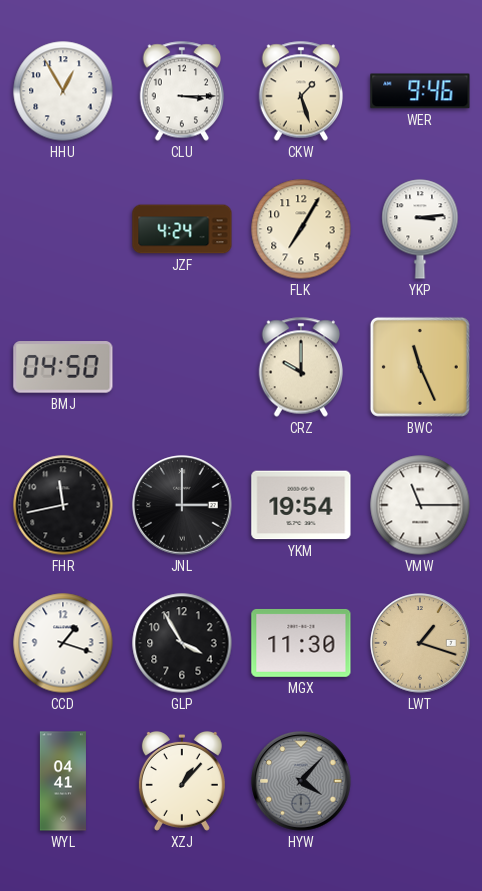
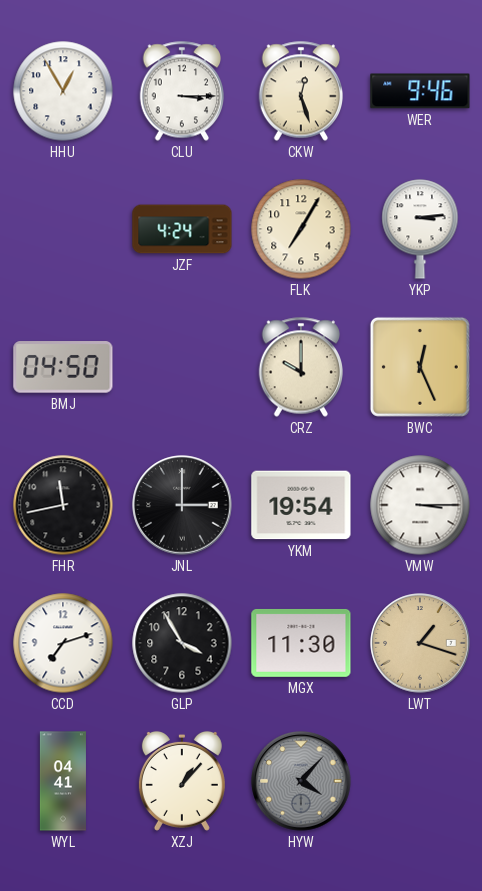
CKW: 1:27 -> 12:27 (300, 91)
BWC: 11:26 -> 12:26 (420, 367)
VMW: 11:15 -> 3:15 (420, 505)
CCD: 1:18 -> 7:12 (63, 643)
